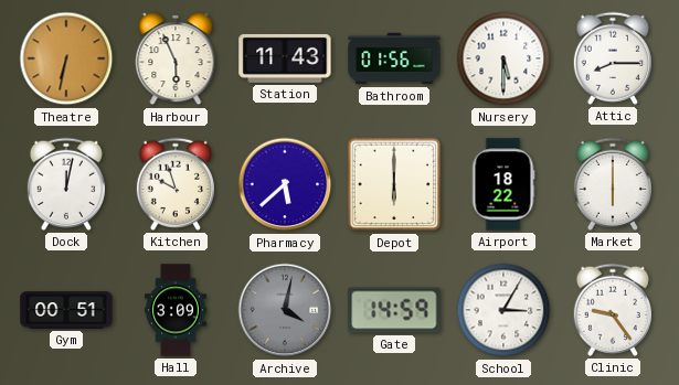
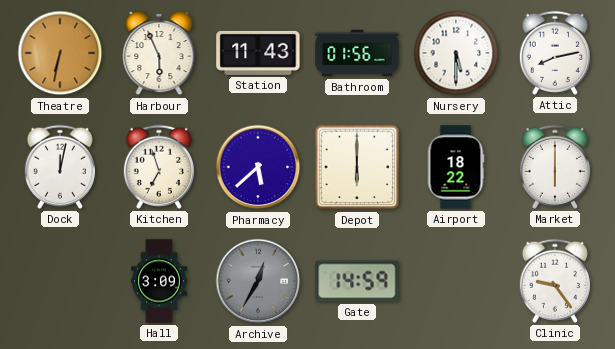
Attic: 8:15 -> 8:13 (555, 53)
Kitchen: 9:57 -> 6:57 (159, 167)
Gym: 00:51 -> none (66, 310)
Archive: 4:02 -> 12:35 (258, 281)
School: 3:05 -> none (503, 310)
